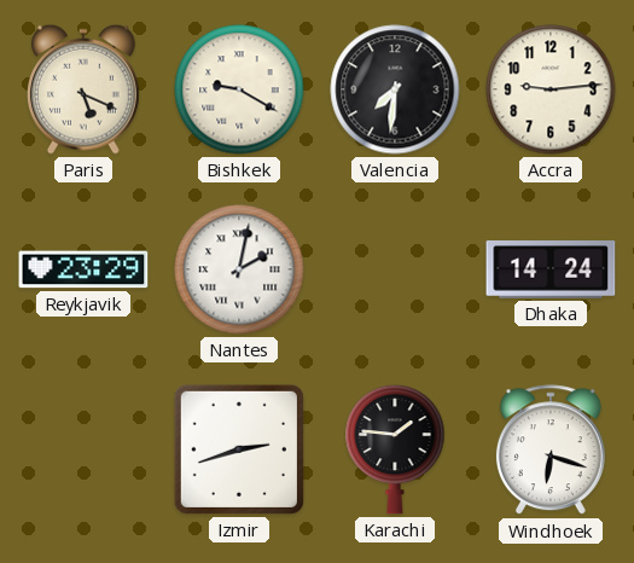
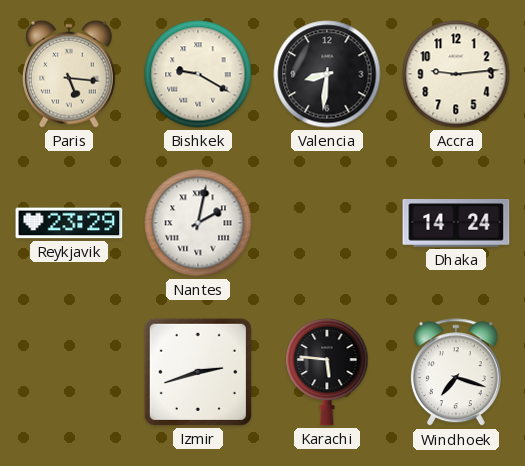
Paris: 5:19 -> 5:16 (69, 74)
Valencia: 7:31 -> 8:31 (327, 74)
Karachi: 1:46 -> 5:46 (327, 372)
Windhoek: 6:18 -> 7:18 (456, 373)
